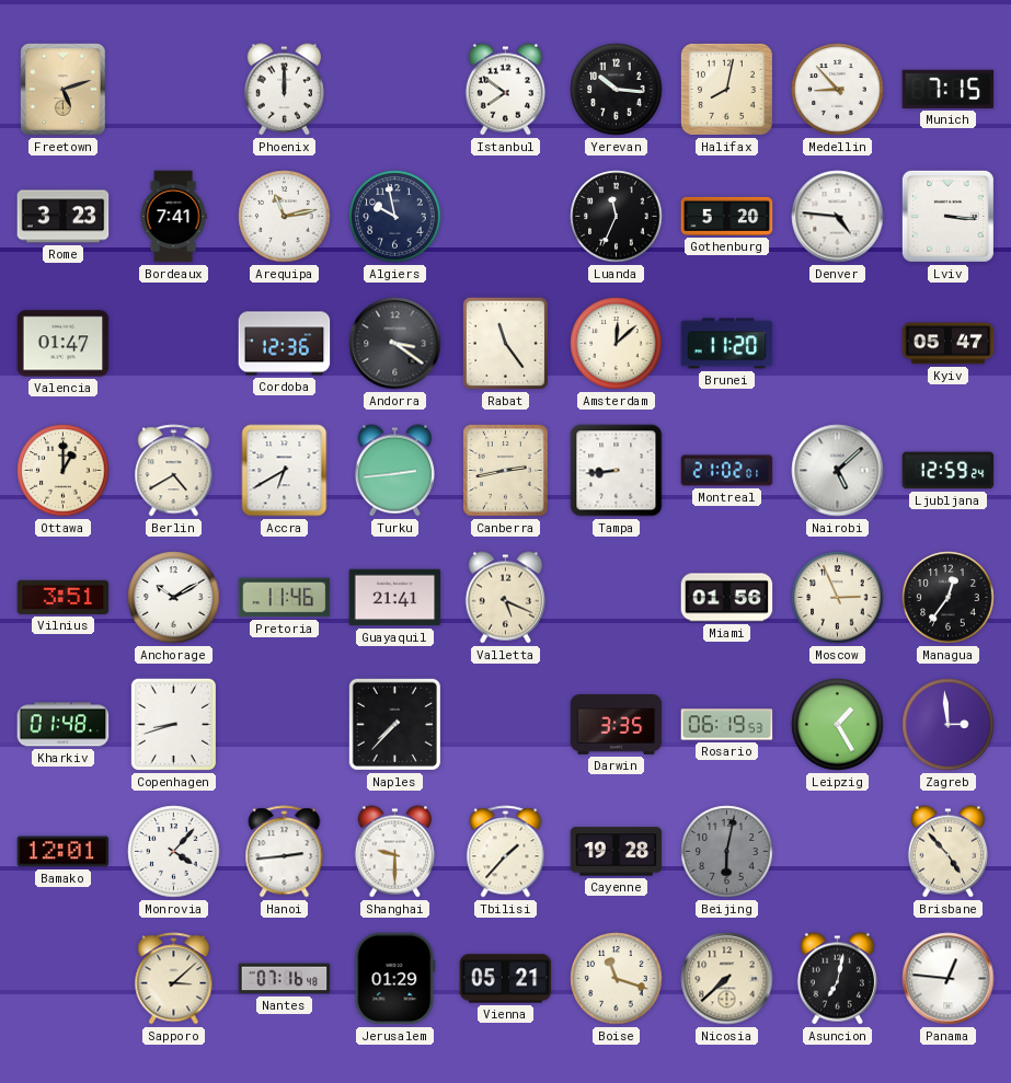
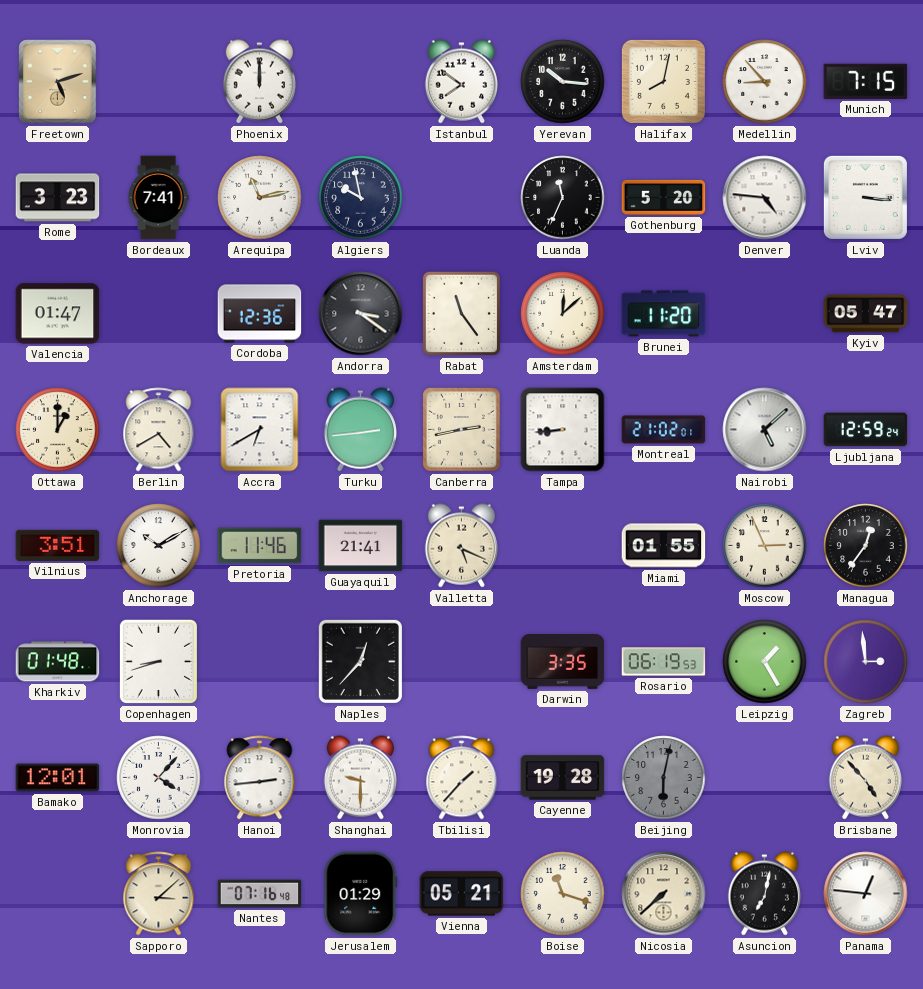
Miami: 01:56 -> 01:55 (664, 546)
Naples: 7:37 -> 12:37 (360, 661)
